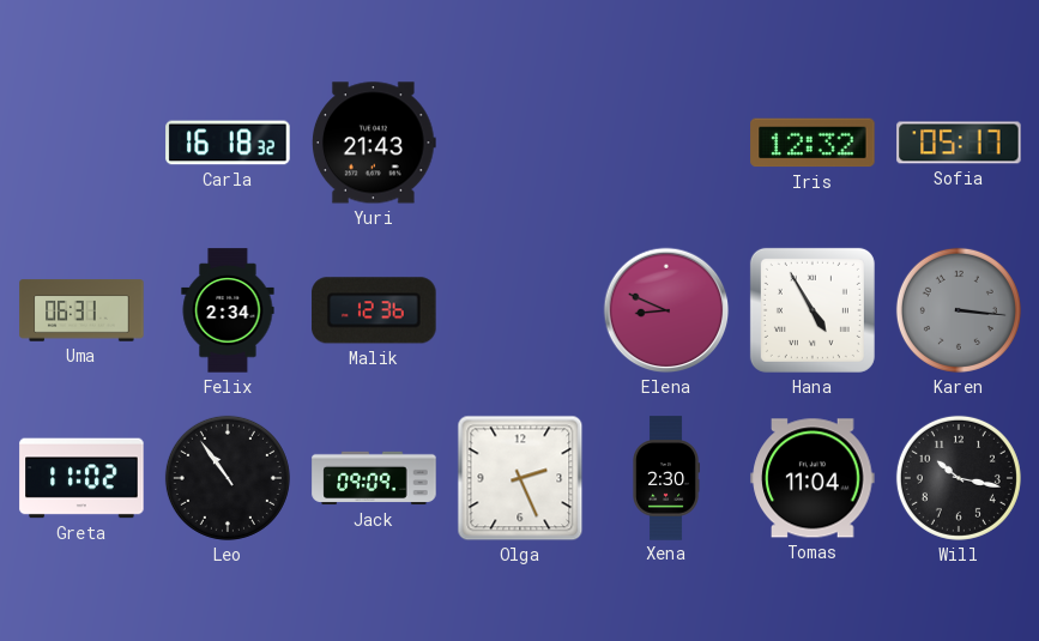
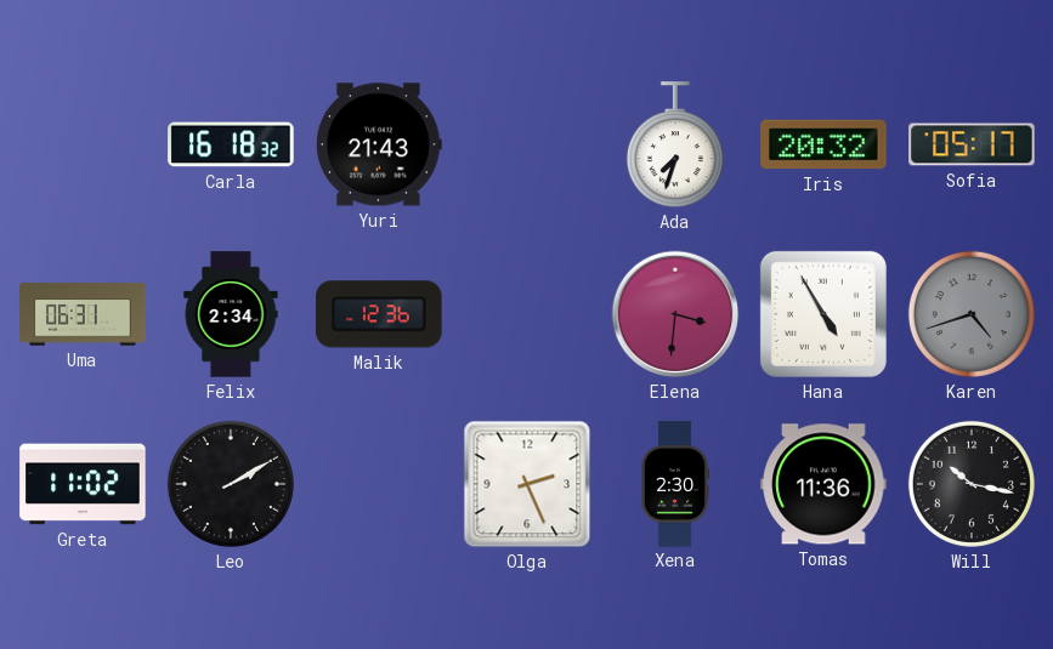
Ada: none -> 7:33 (675, 146)
Iris: 12:32 -> 20:32 (823, 144)
Elena: 8:49 -> 3:31 (675, 314)
Karen: 3:16 -> 4:42 (972, 314)
Leo: 10:54 -> 2:10 (231, 484)
Jack: 09:09 -> none (374, 478)
Tomas: 11:04 -> 11:36 (823, 484)
